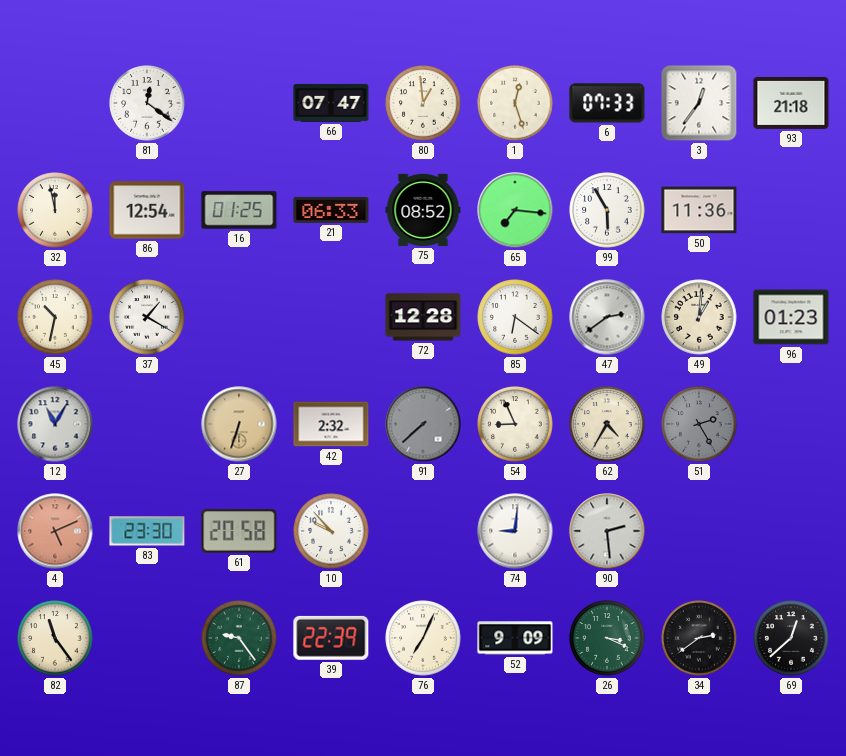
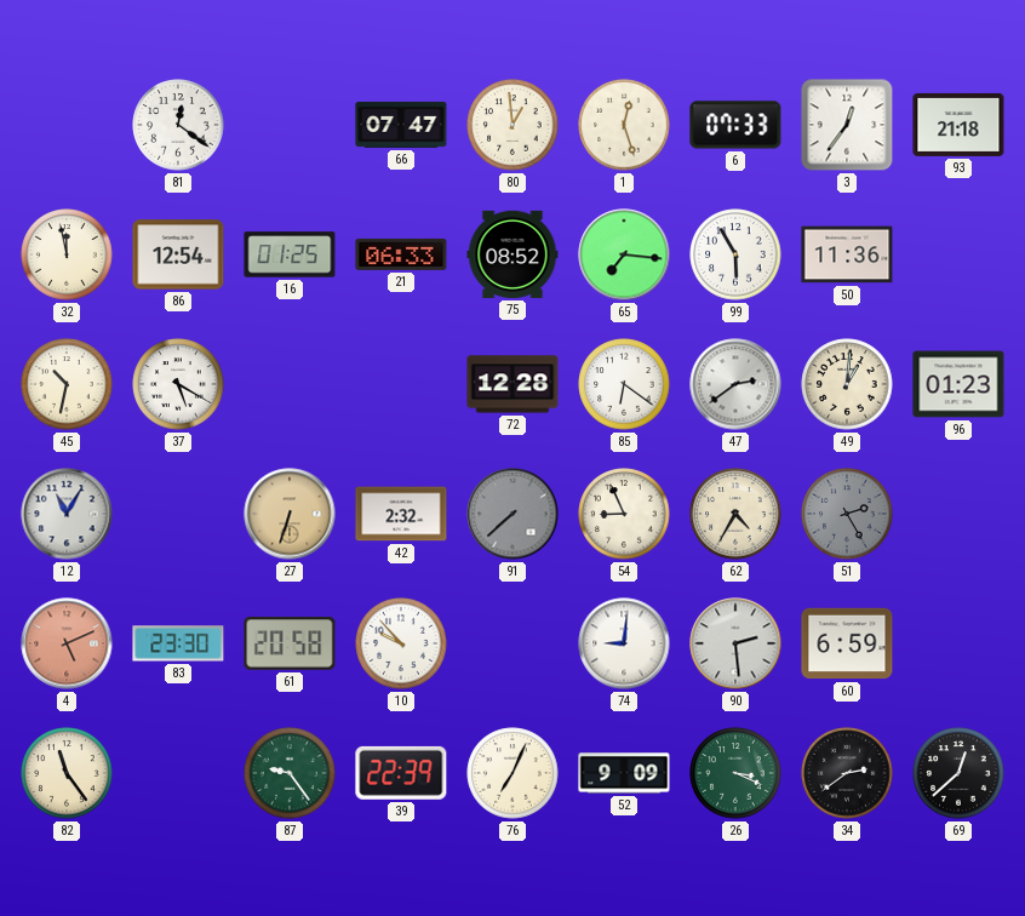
37: 1:20 -> 5:20 (178, 384)
60: none -> 6:59 (847, 643)
